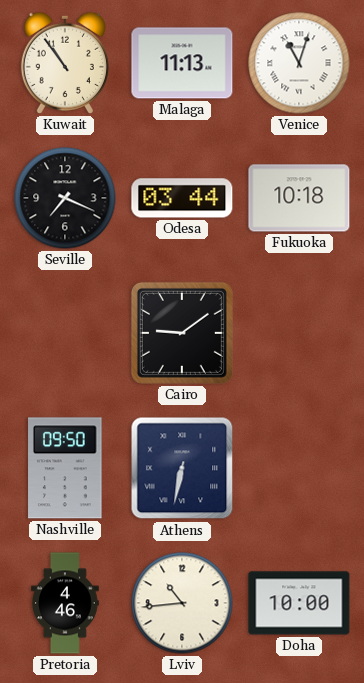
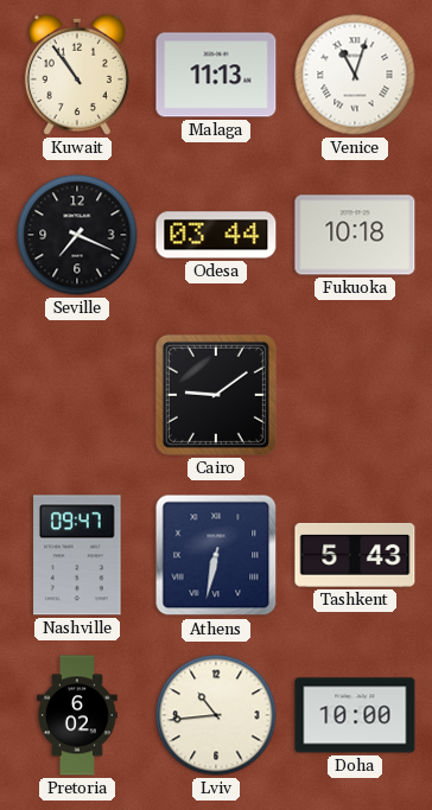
Nashville: 09:50 -> 09:47 (77, 555)
Tashkent: none -> 5:43 (355, 555)
Pretoria: 4:46 -> 6:02 (78, 715)
